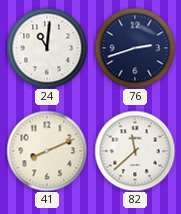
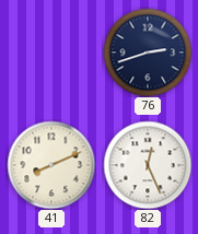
24: 11:01 -> none (47, 48)
82: 11:38 -> 12:26 (148, 165)
